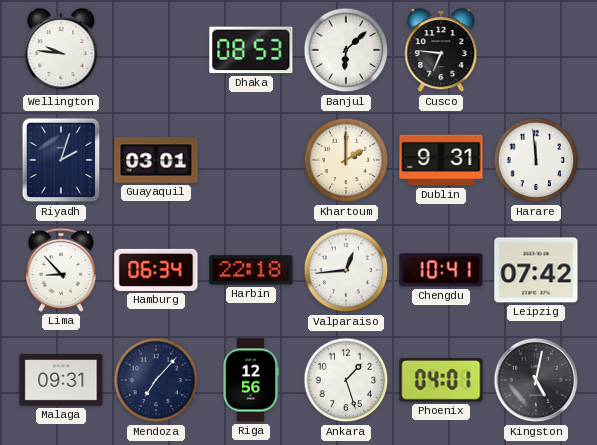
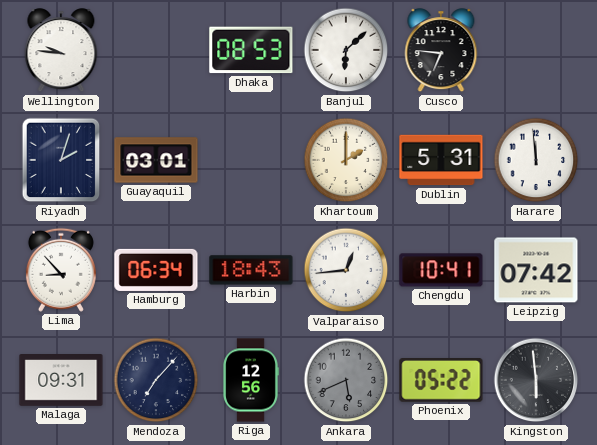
Dublin: 9:31 -> 5:31 (441, 160)
Harbin: 22:18 -> 18:43 (251, 270)
Ankara: 1:27 -> 5:41 (346, 380)
Ankara dial: white -> grey (346, 380)
Phoenix: 04:01 -> 05:22 (441, 381)
Kingston: 5:02 -> 5:59 (536, 380)
